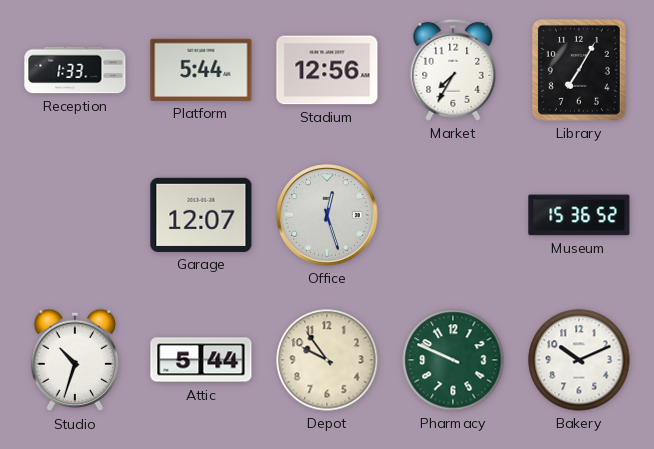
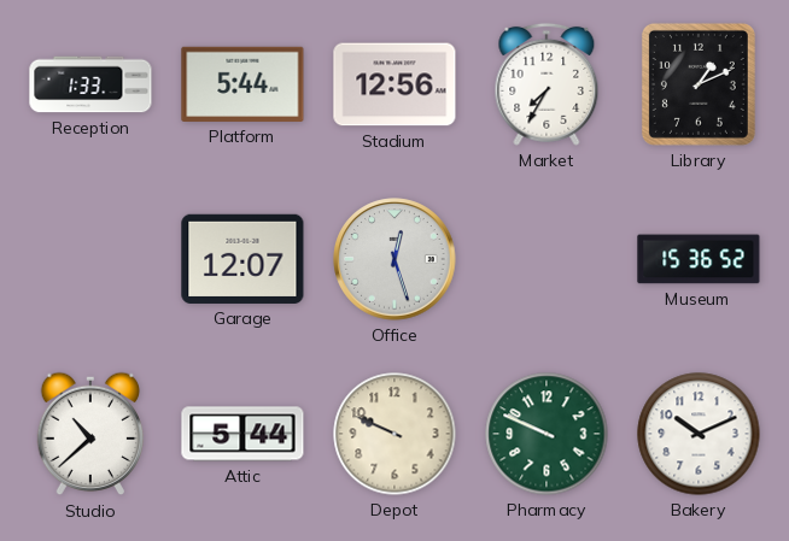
Library: 7:05 -> 1:11 (699, 84)
Studio: 10:33 -> 10:38 (90, 434)
Depot: 9:54 -> 9:49 (394, 434)
